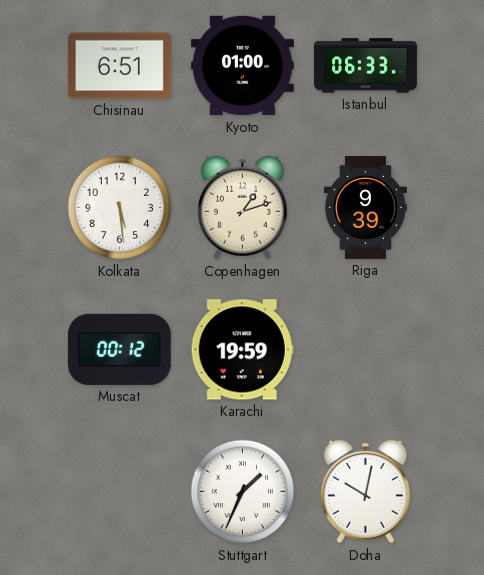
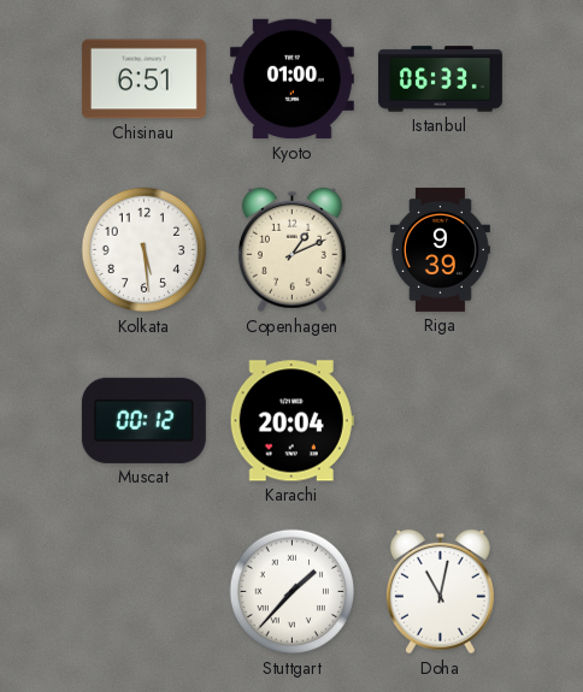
Copenhagen: 1:12 -> 1:11 (291, 250)
Karachi: 19:59 -> 20:04 (291, 421)
Stuttgart: 1:34 -> 1:37 (293, 592)
Doha: 10:02 -> 11:02 (440, 592)
